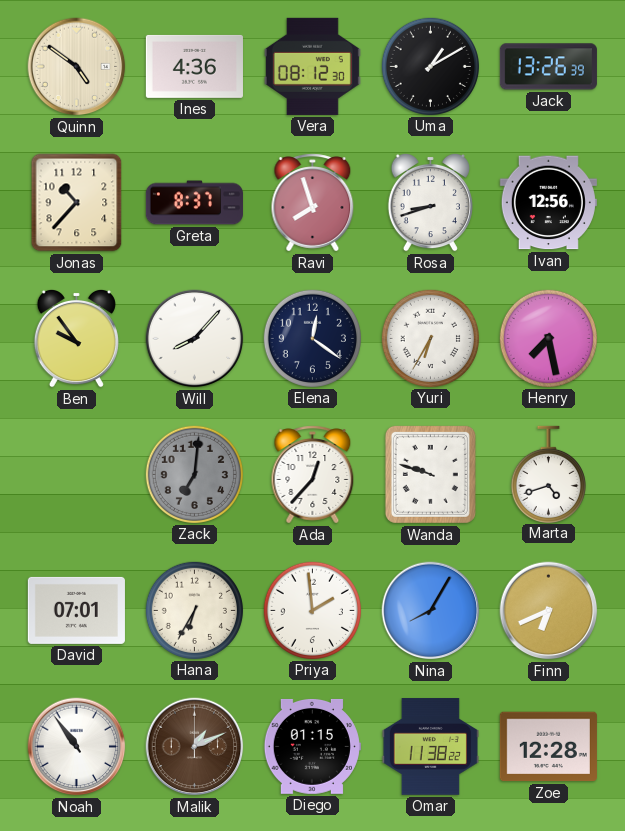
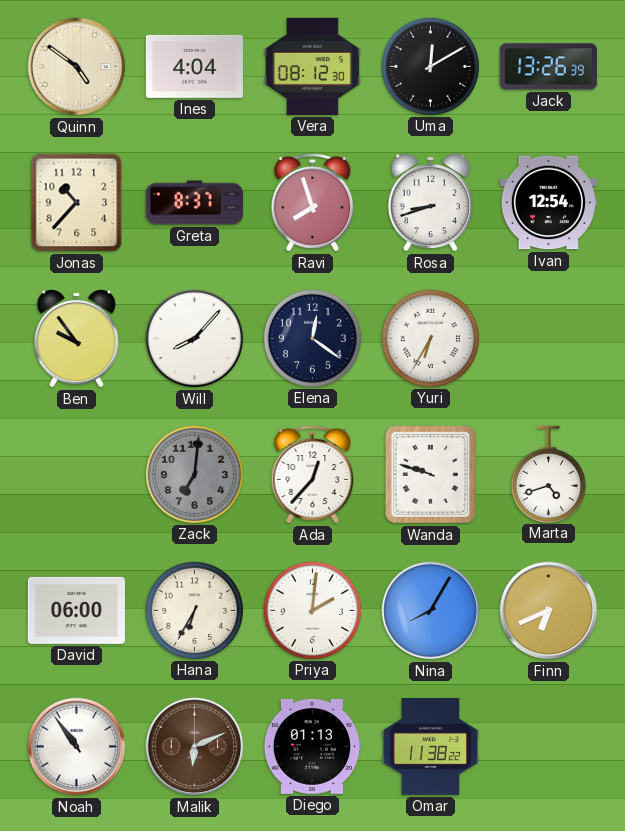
Ines: 4:36 -> 4:04 (194, 66)
Uma: 1:10 -> 12:10 (430, 66)
Ivan: 12:56 -> 12:54 (548, 203)
Henry: 7:28 -> none (548, 338)
David: 07:01 -> 06:00 (76, 610)
Priya: 1:59 -> 2:01 (312, 610)
Malik: 1:11 -> 6:11 (195, 747)
Diego: 01:15 -> 01:13 (312, 746)
Zoe: 12:28 -> none (548, 747)
